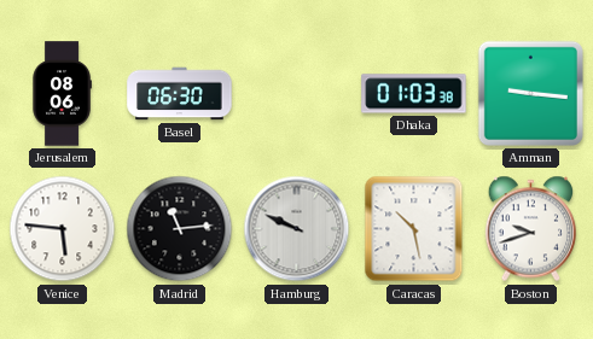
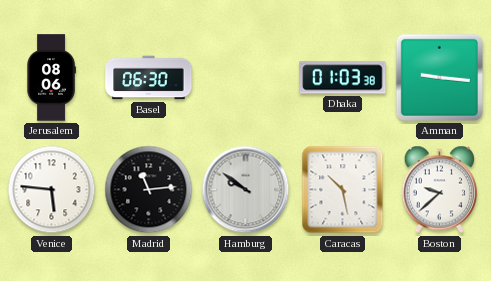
Hamburg: 9:49 -> 9:51 (246, 190)
Boston: 9:42 -> 9:38 (439, 190)
